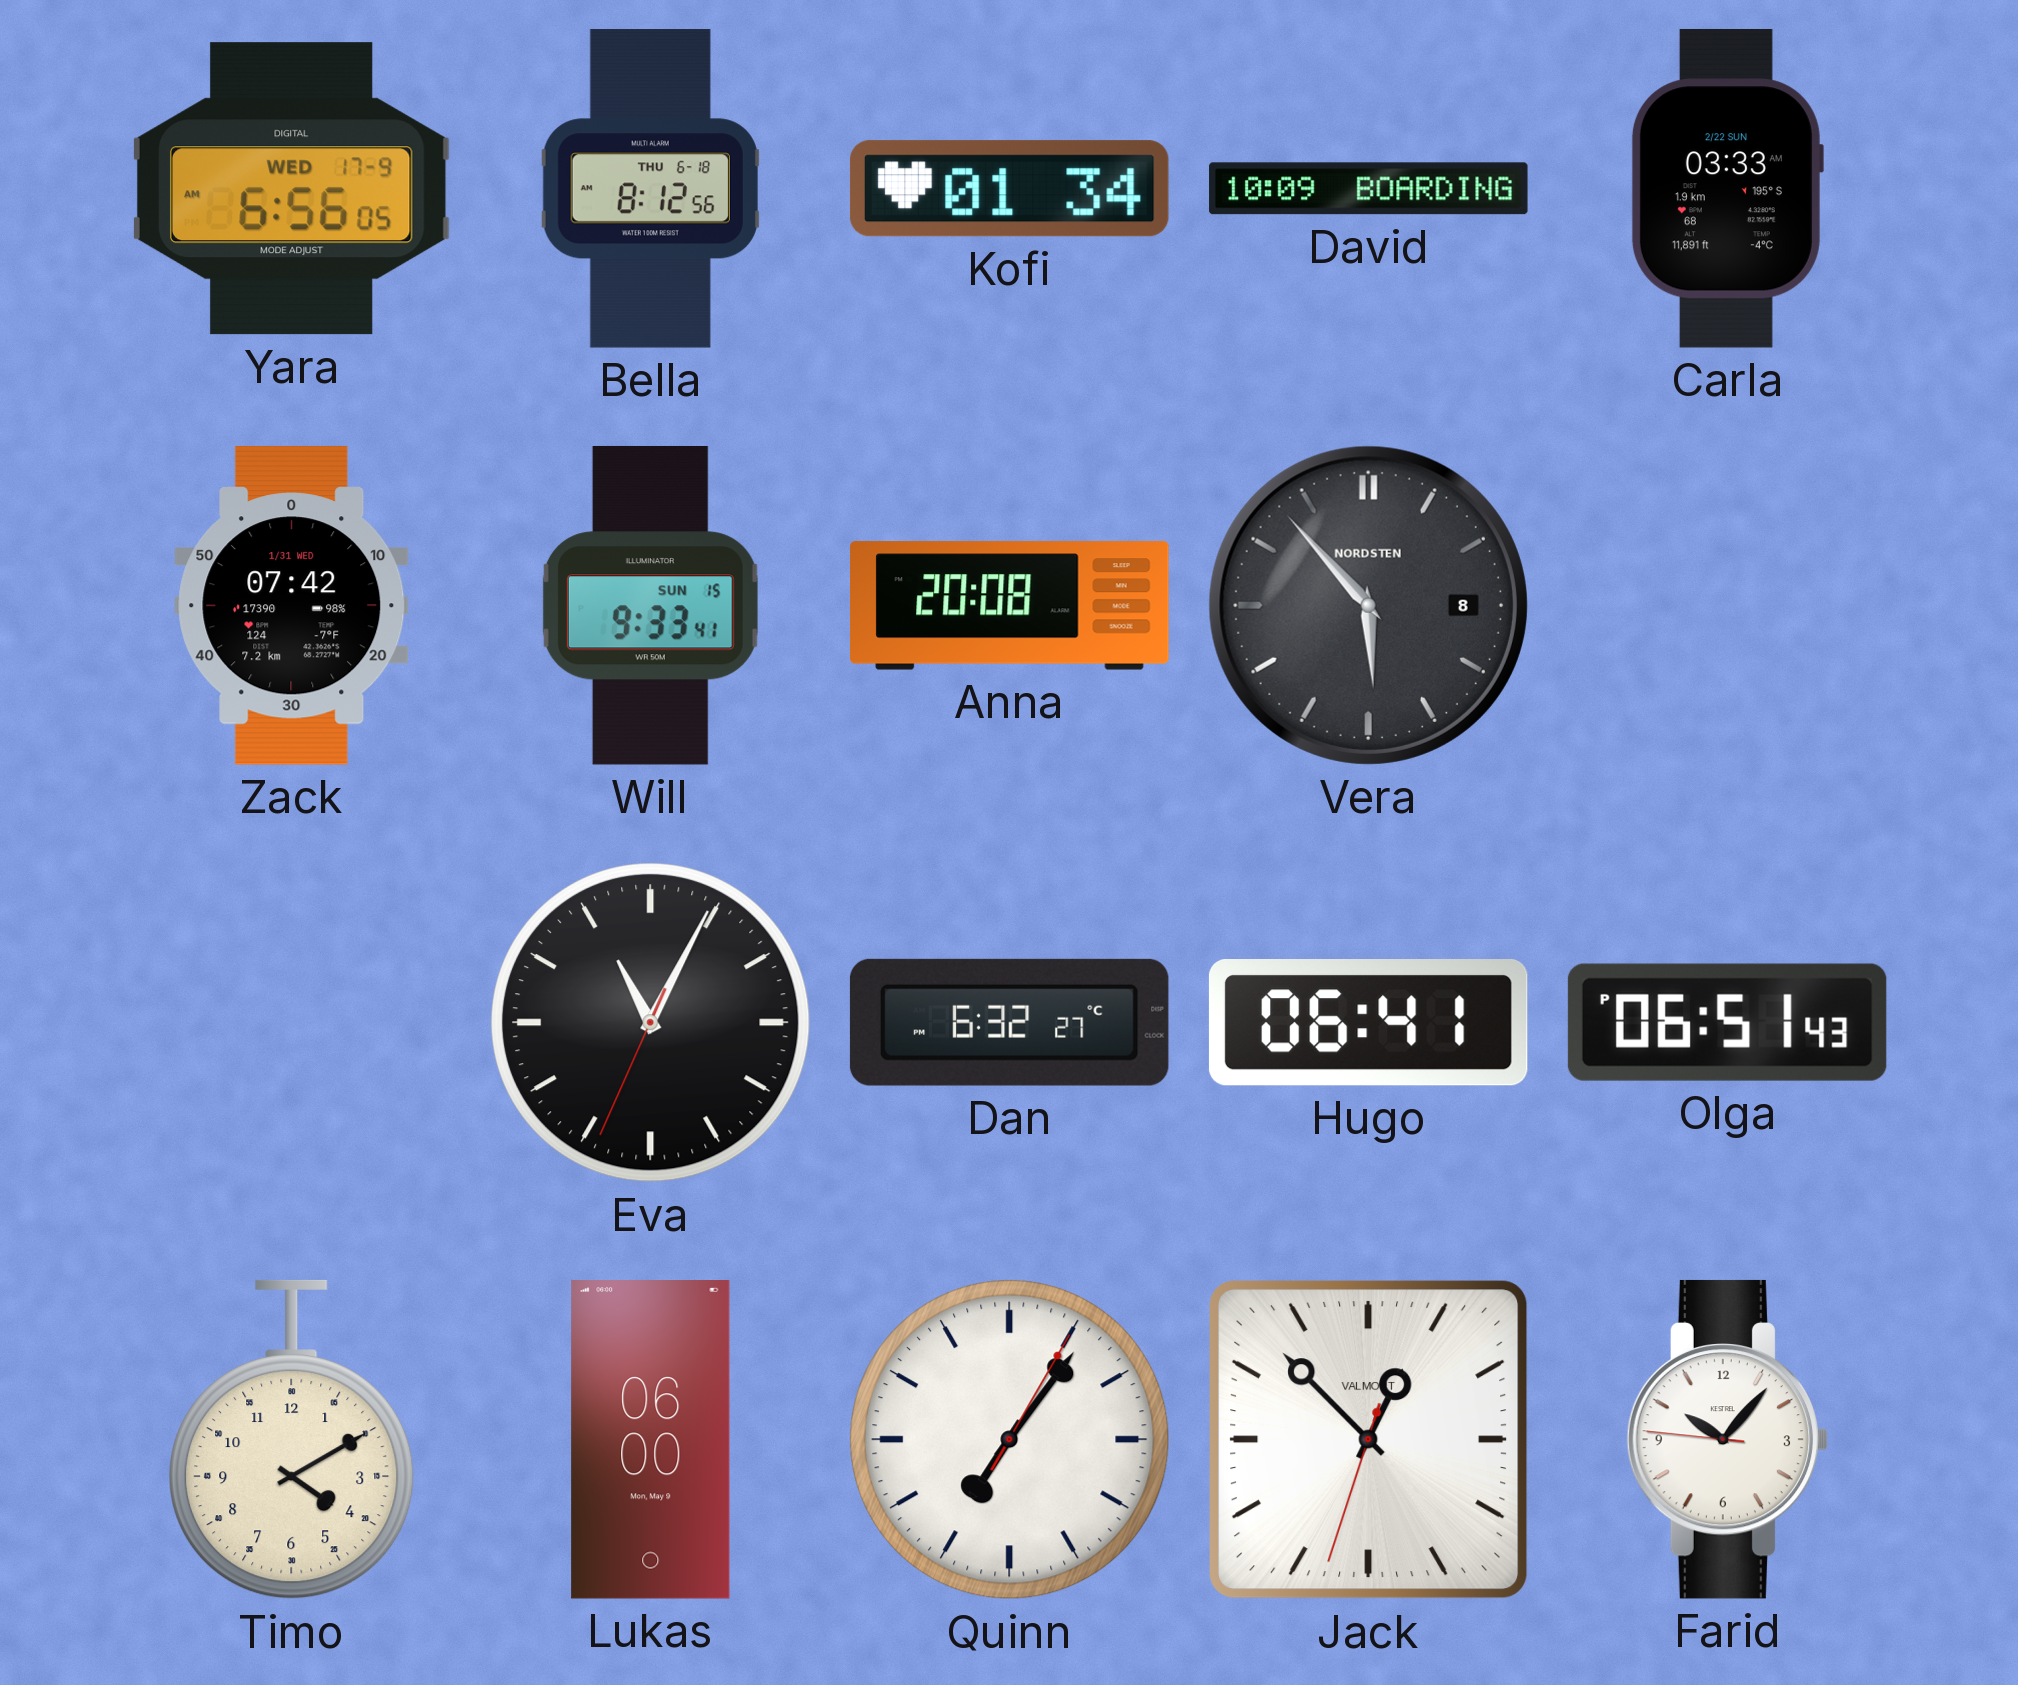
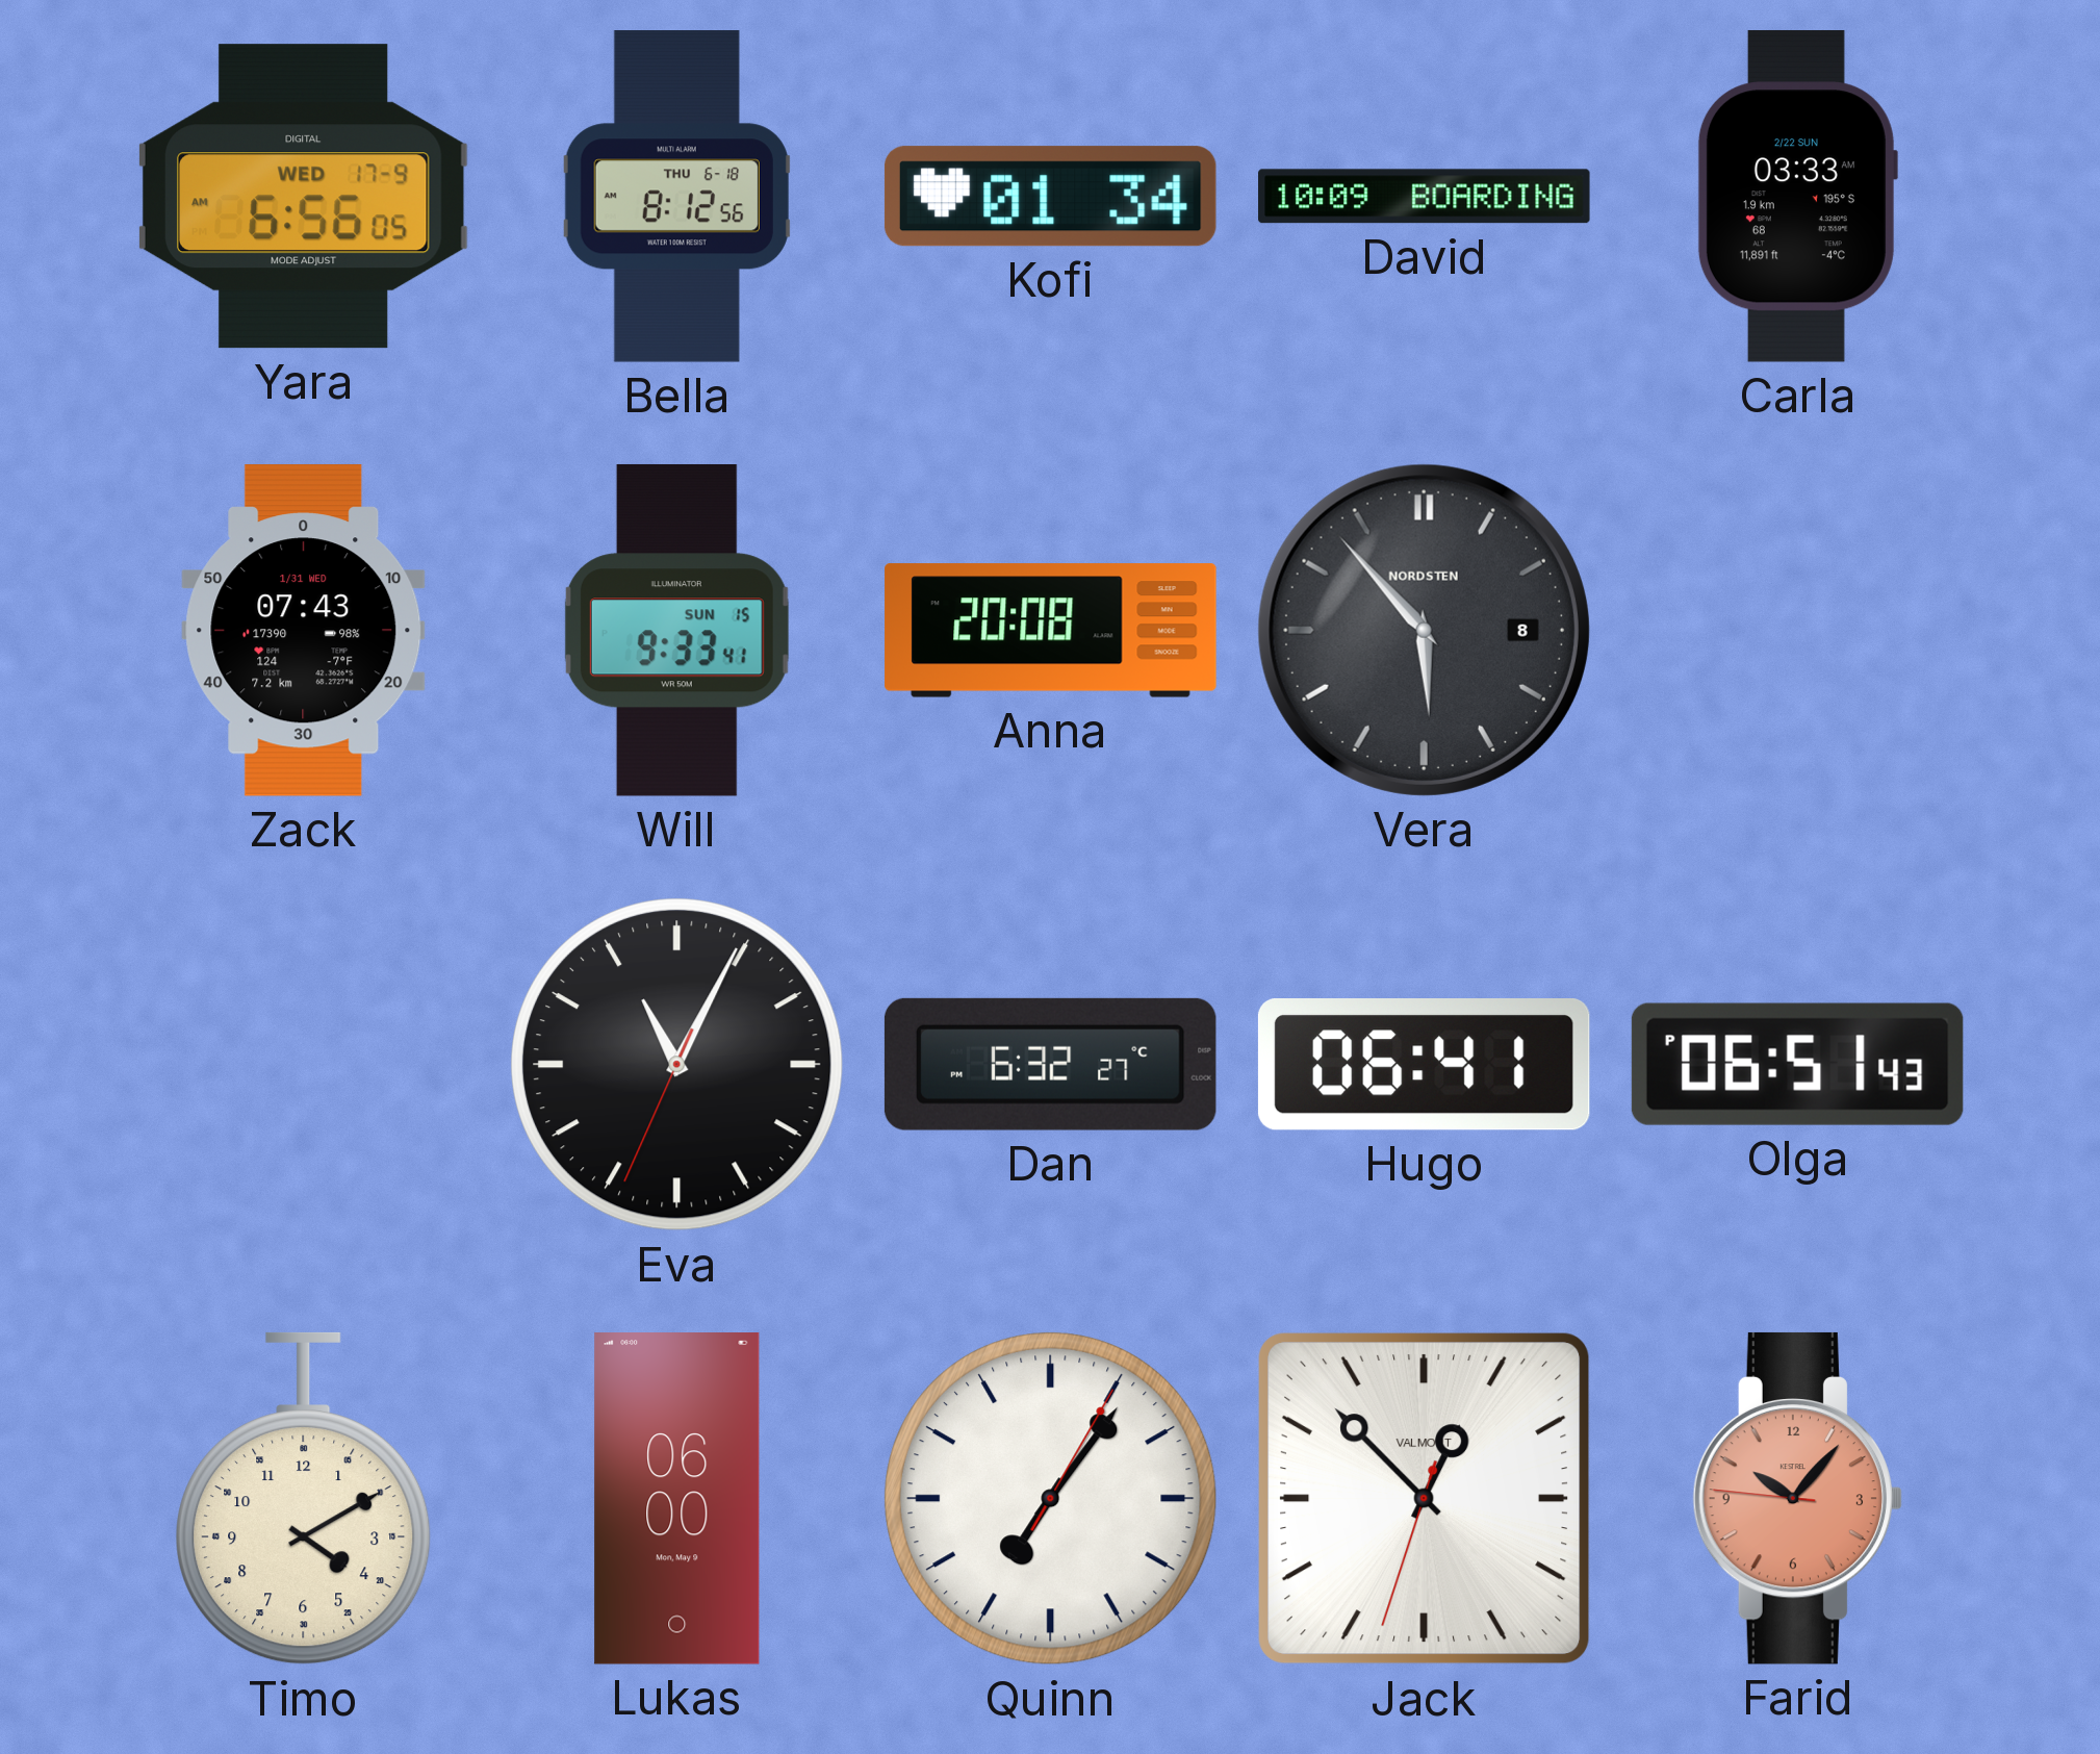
Zack: 07:42 -> 07:43 (304, 630)
Farid dial: white -> salmon (1797, 1498)
